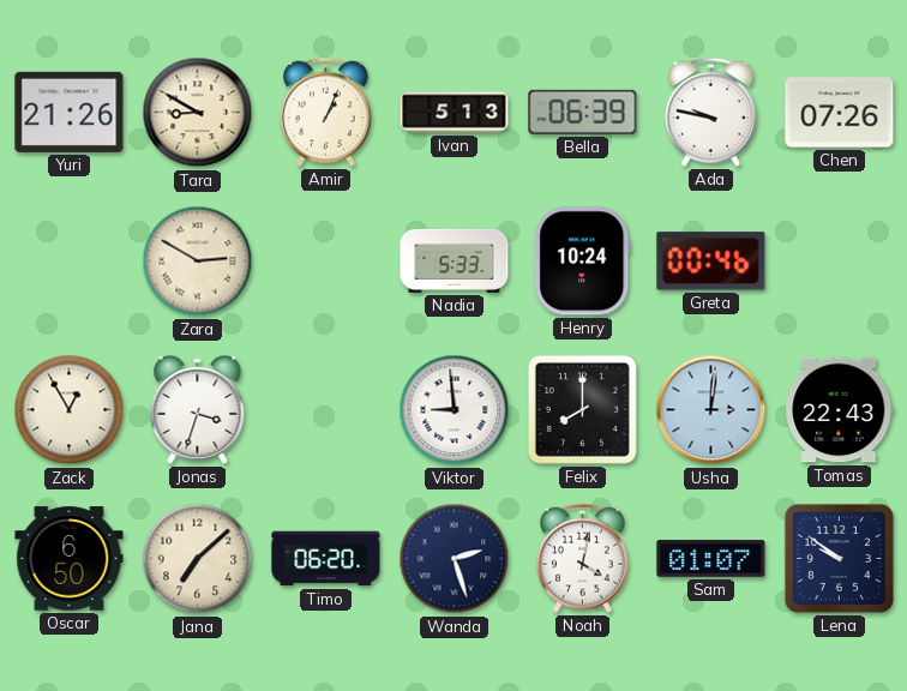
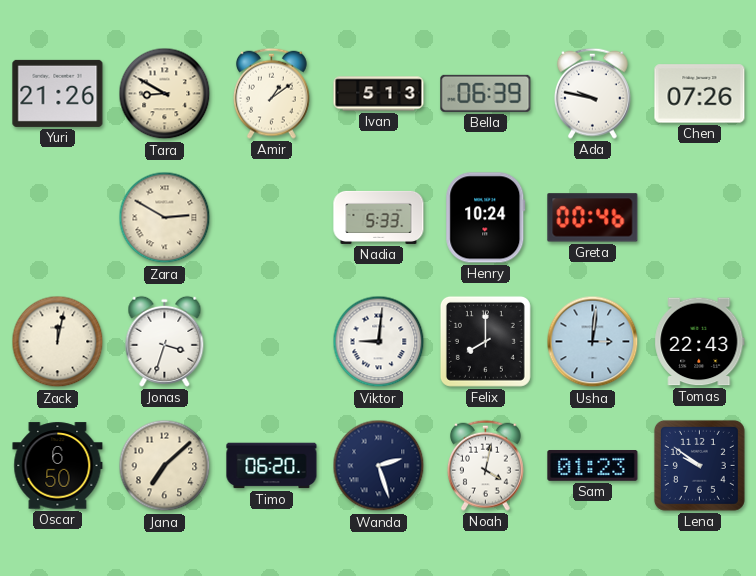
Amir: 1:04 -> 1:09 (271, 93)
Zack: 12:55 -> 12:02 (58, 342)
Viktor: 8:59 -> 9:01 (379, 342)
Sam: 01:07 -> 01:23 (593, 466)
